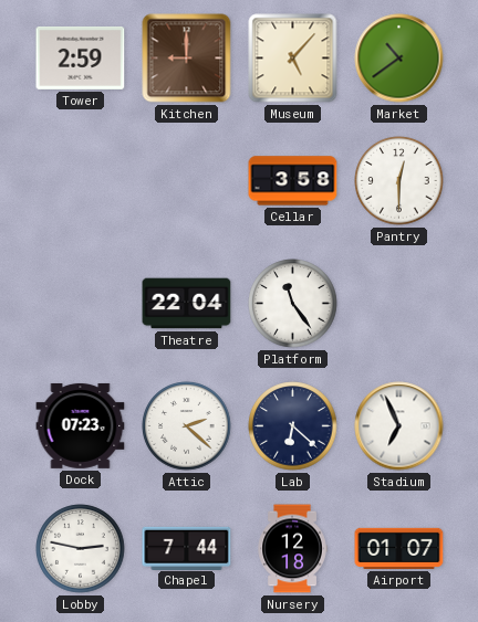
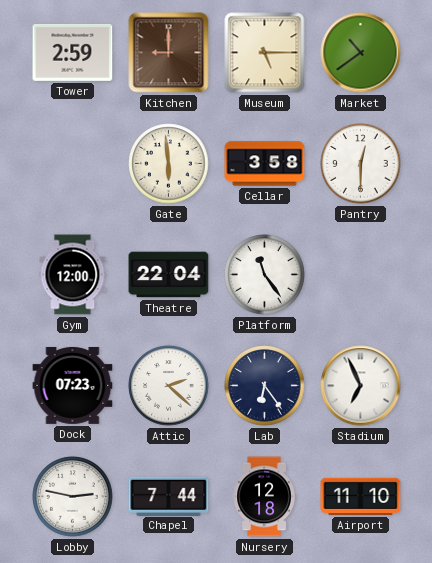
Museum: 5:07 -> 5:15 (265, 53)
Gate: none -> 5:59 (169, 164)
Gym: none -> 12:00 (73, 275)
Lab: 6:22 -> 6:24 (265, 386)
Airport: 01:07 -> 11:10 (361, 496)
